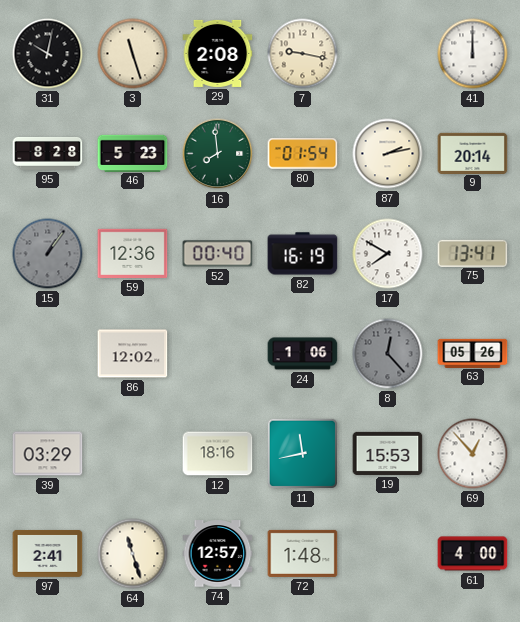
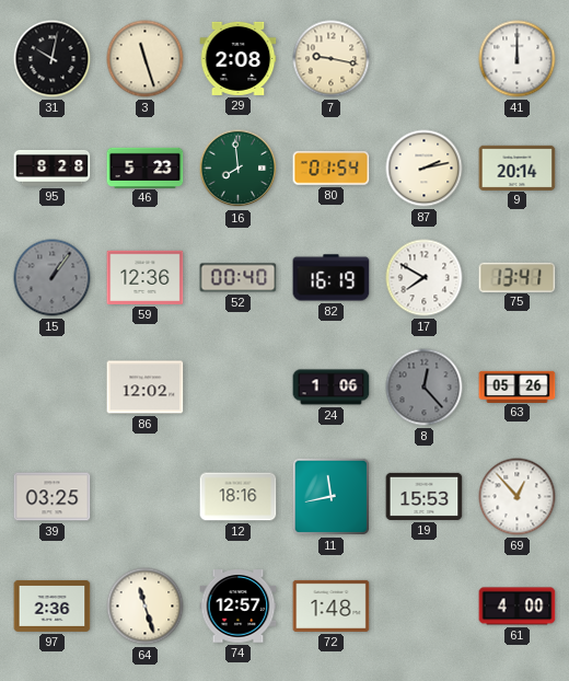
39: 03:29 -> 03:25 (53, 497)
97: 2:41 -> 2:36 (53, 605)
